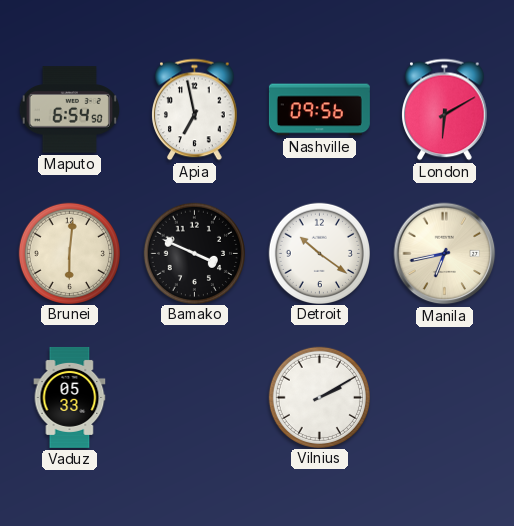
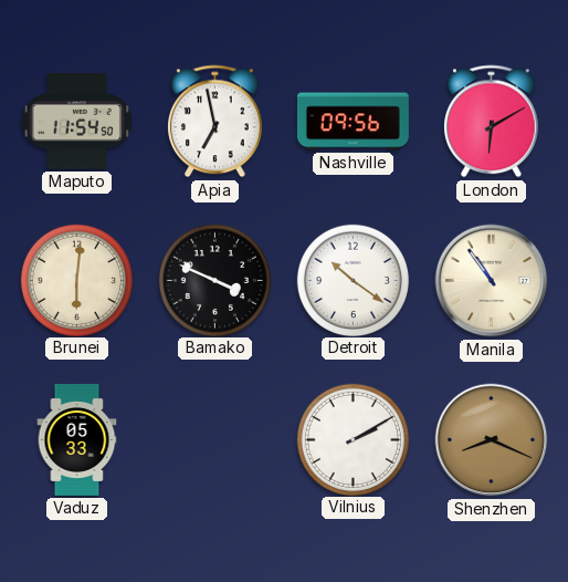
Maputo: 6:54 -> 11:54 (76, 122)
Manila: 6:43 -> 10:54 (492, 281)
Shenzhen: none -> 8:19 (492, 440)
